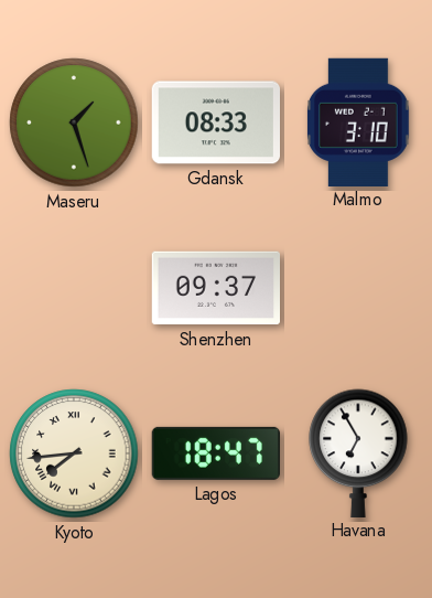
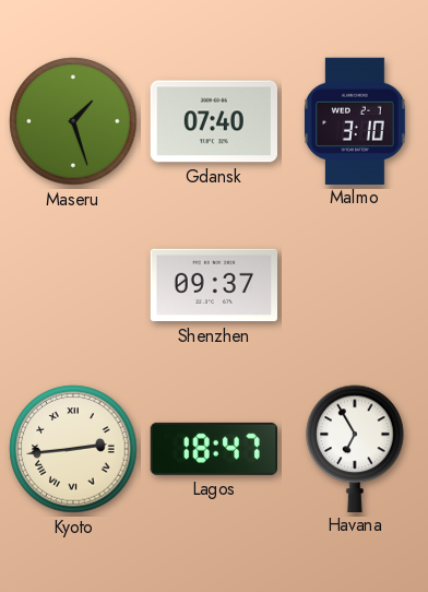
Gdansk: 08:33 -> 07:40 (213, 121)
Kyoto: 7:44 -> 2:44 (73, 449)
